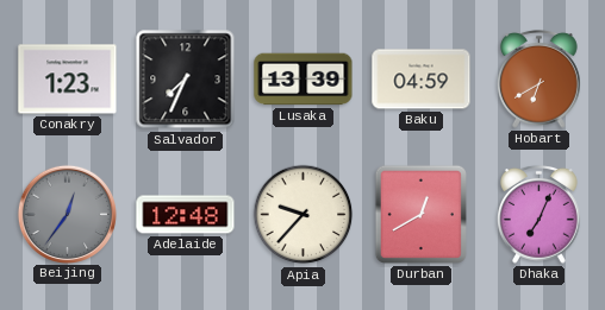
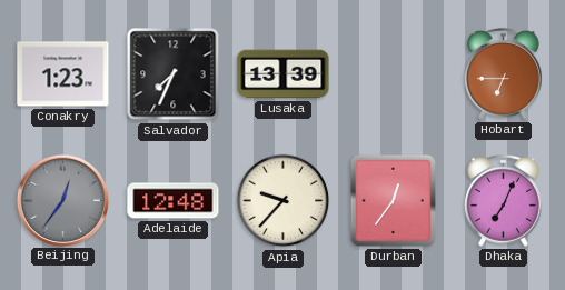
Baku: 04:59 -> none (422, 80)
Hobart: 6:40 -> 6:45 (504, 73)
Durban: 12:40 -> 12:36 (393, 200)
